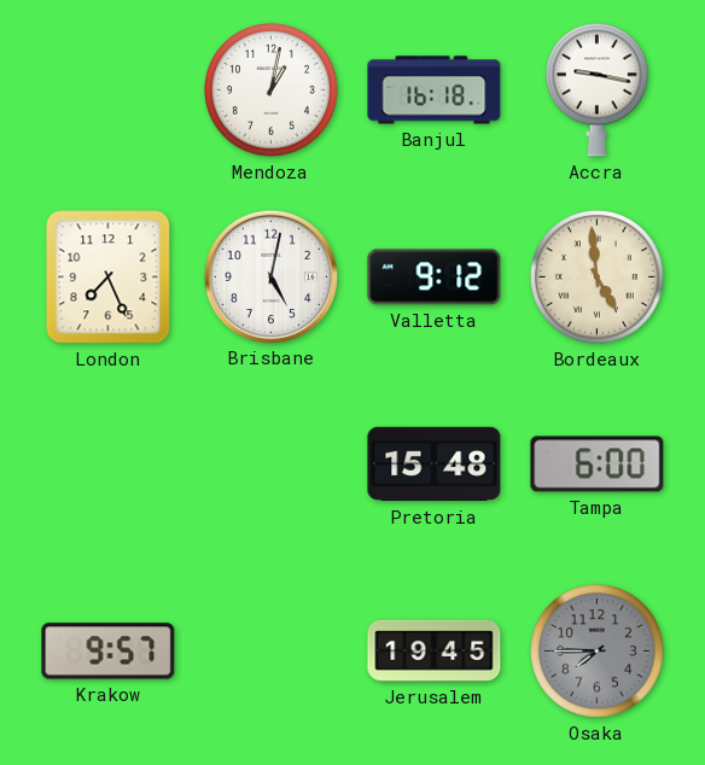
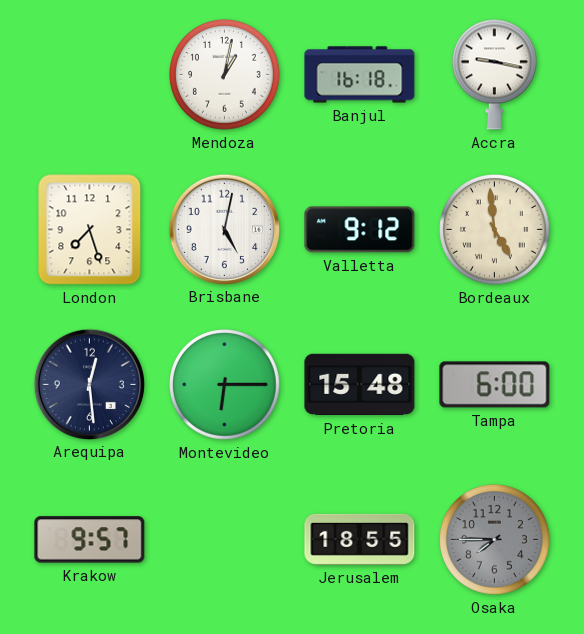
London: 7:26 -> 7:27 (90, 230)
Arequipa: none -> 12:29 (89, 384)
Montevideo: none -> 6:15 (225, 385)
Jerusalem: 19:45 -> 18:55 (360, 539)
